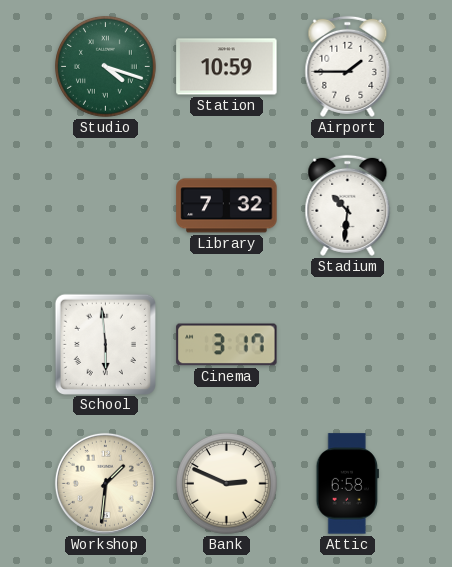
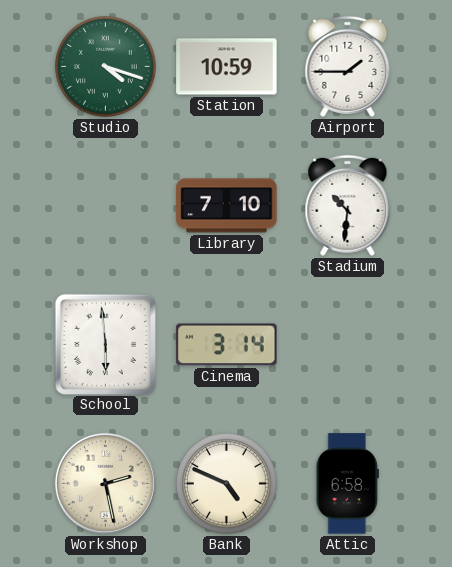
Library: 7:32 -> 7:10 (227, 206)
Cinema: 3:17 -> 3:14 (227, 345)
Workshop: 1:31 -> 2:28 (105, 483)
Bank: 2:49 -> 4:49 (227, 484)
